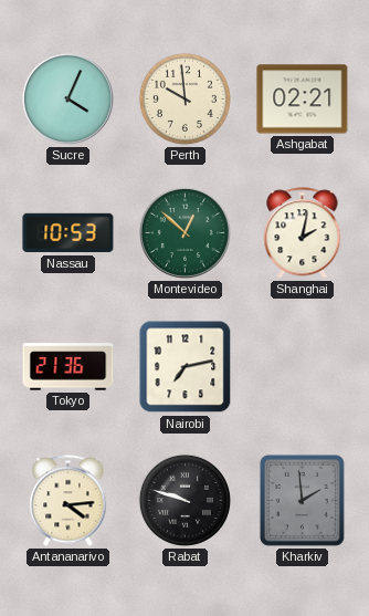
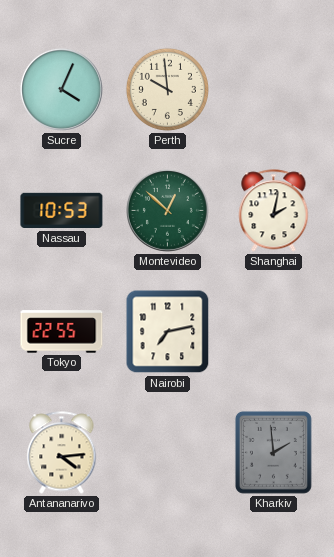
Ashgabat: 02:21 -> none (303, 100)
Tokyo: 21:36 -> 22:55 (62, 332)
Rabat: 9:48 -> none (184, 500)
